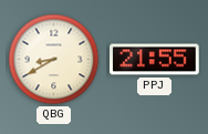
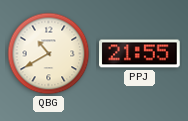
QBG: 8:40 -> 10:40 (49, 54)
